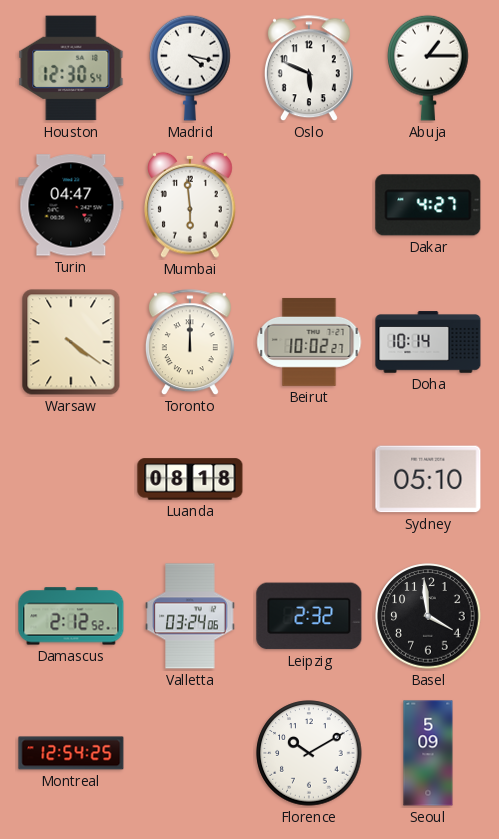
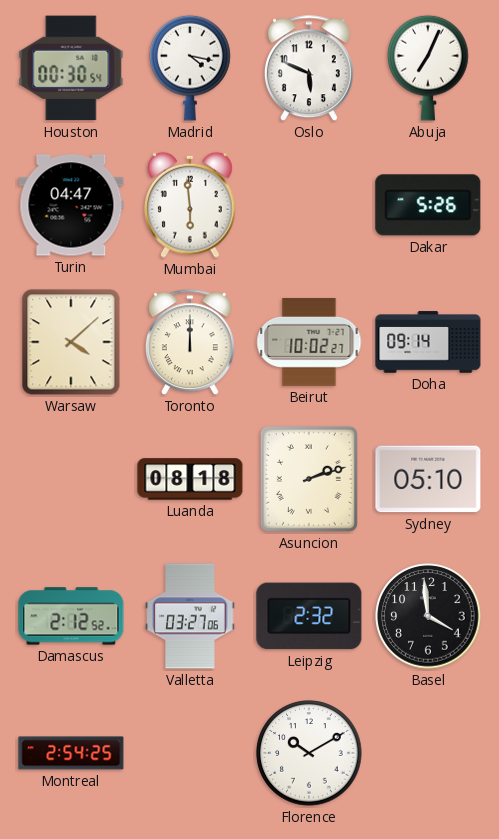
Houston: 12:30 -> 00:30 (71, 68)
Abuja: 1:15 -> 7:04 (428, 68)
Dakar: 4:27 -> 5:26 (428, 205)
Warsaw: 4:21 -> 4:08 (71, 342)
Doha: 10:14 -> 09:14 (428, 342)
Asuncion: none -> 2:12 (309, 479)
Valletta: 03:24 -> 03:27 (190, 616)
Montreal: 12:54 -> 2:54 (71, 753)
Seoul: 5:09 -> none (428, 753)
